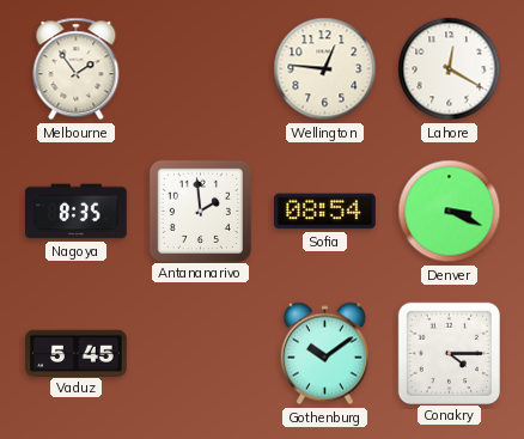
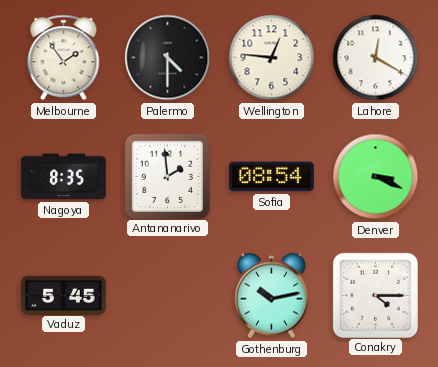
Palermo: none -> 4:30 (168, 58)
Gothenburg: 10:09 -> 10:13 (271, 296)
